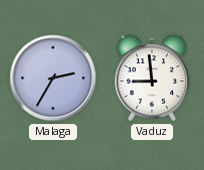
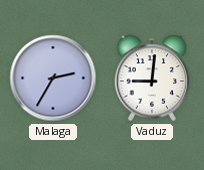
Vaduz: 8:59 -> 9:01 (152, 78)
